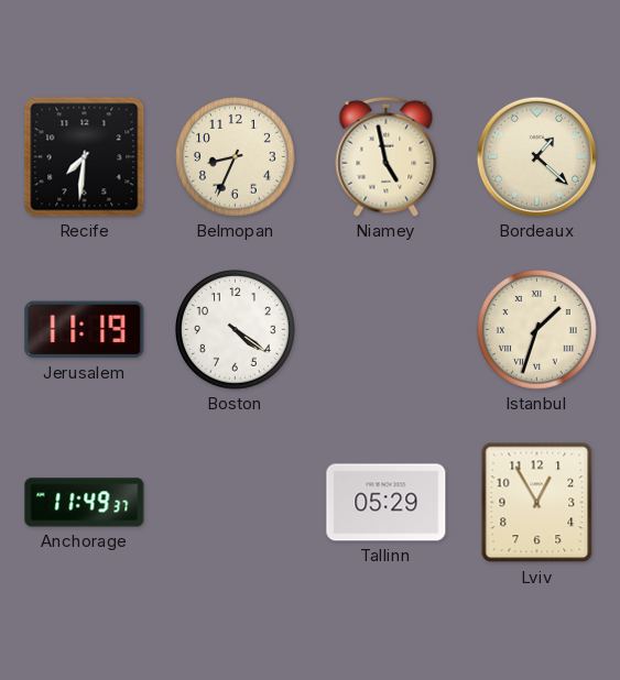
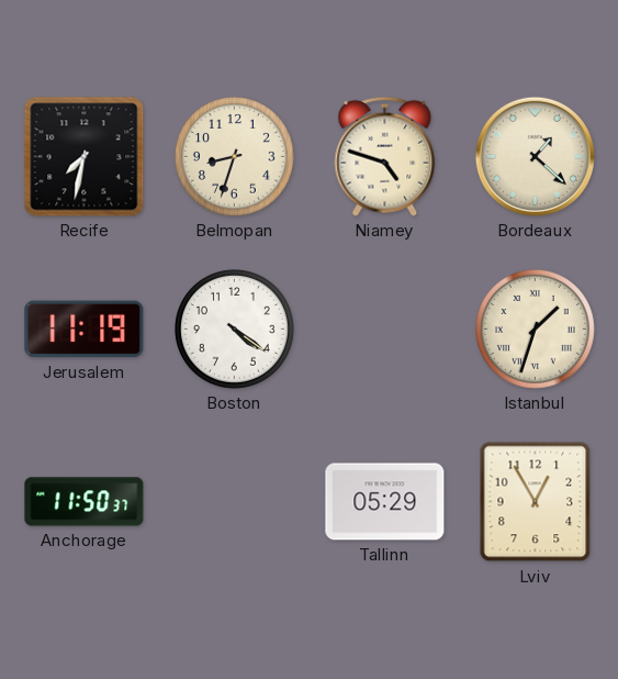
Recife: 7:31 -> 7:32 (85, 157)
Belmopan: 8:34 -> 8:33 (235, 157)
Niamey: 4:58 -> 4:48 (385, 156)
Anchorage: 11:49 -> 11:50 (85, 502)
